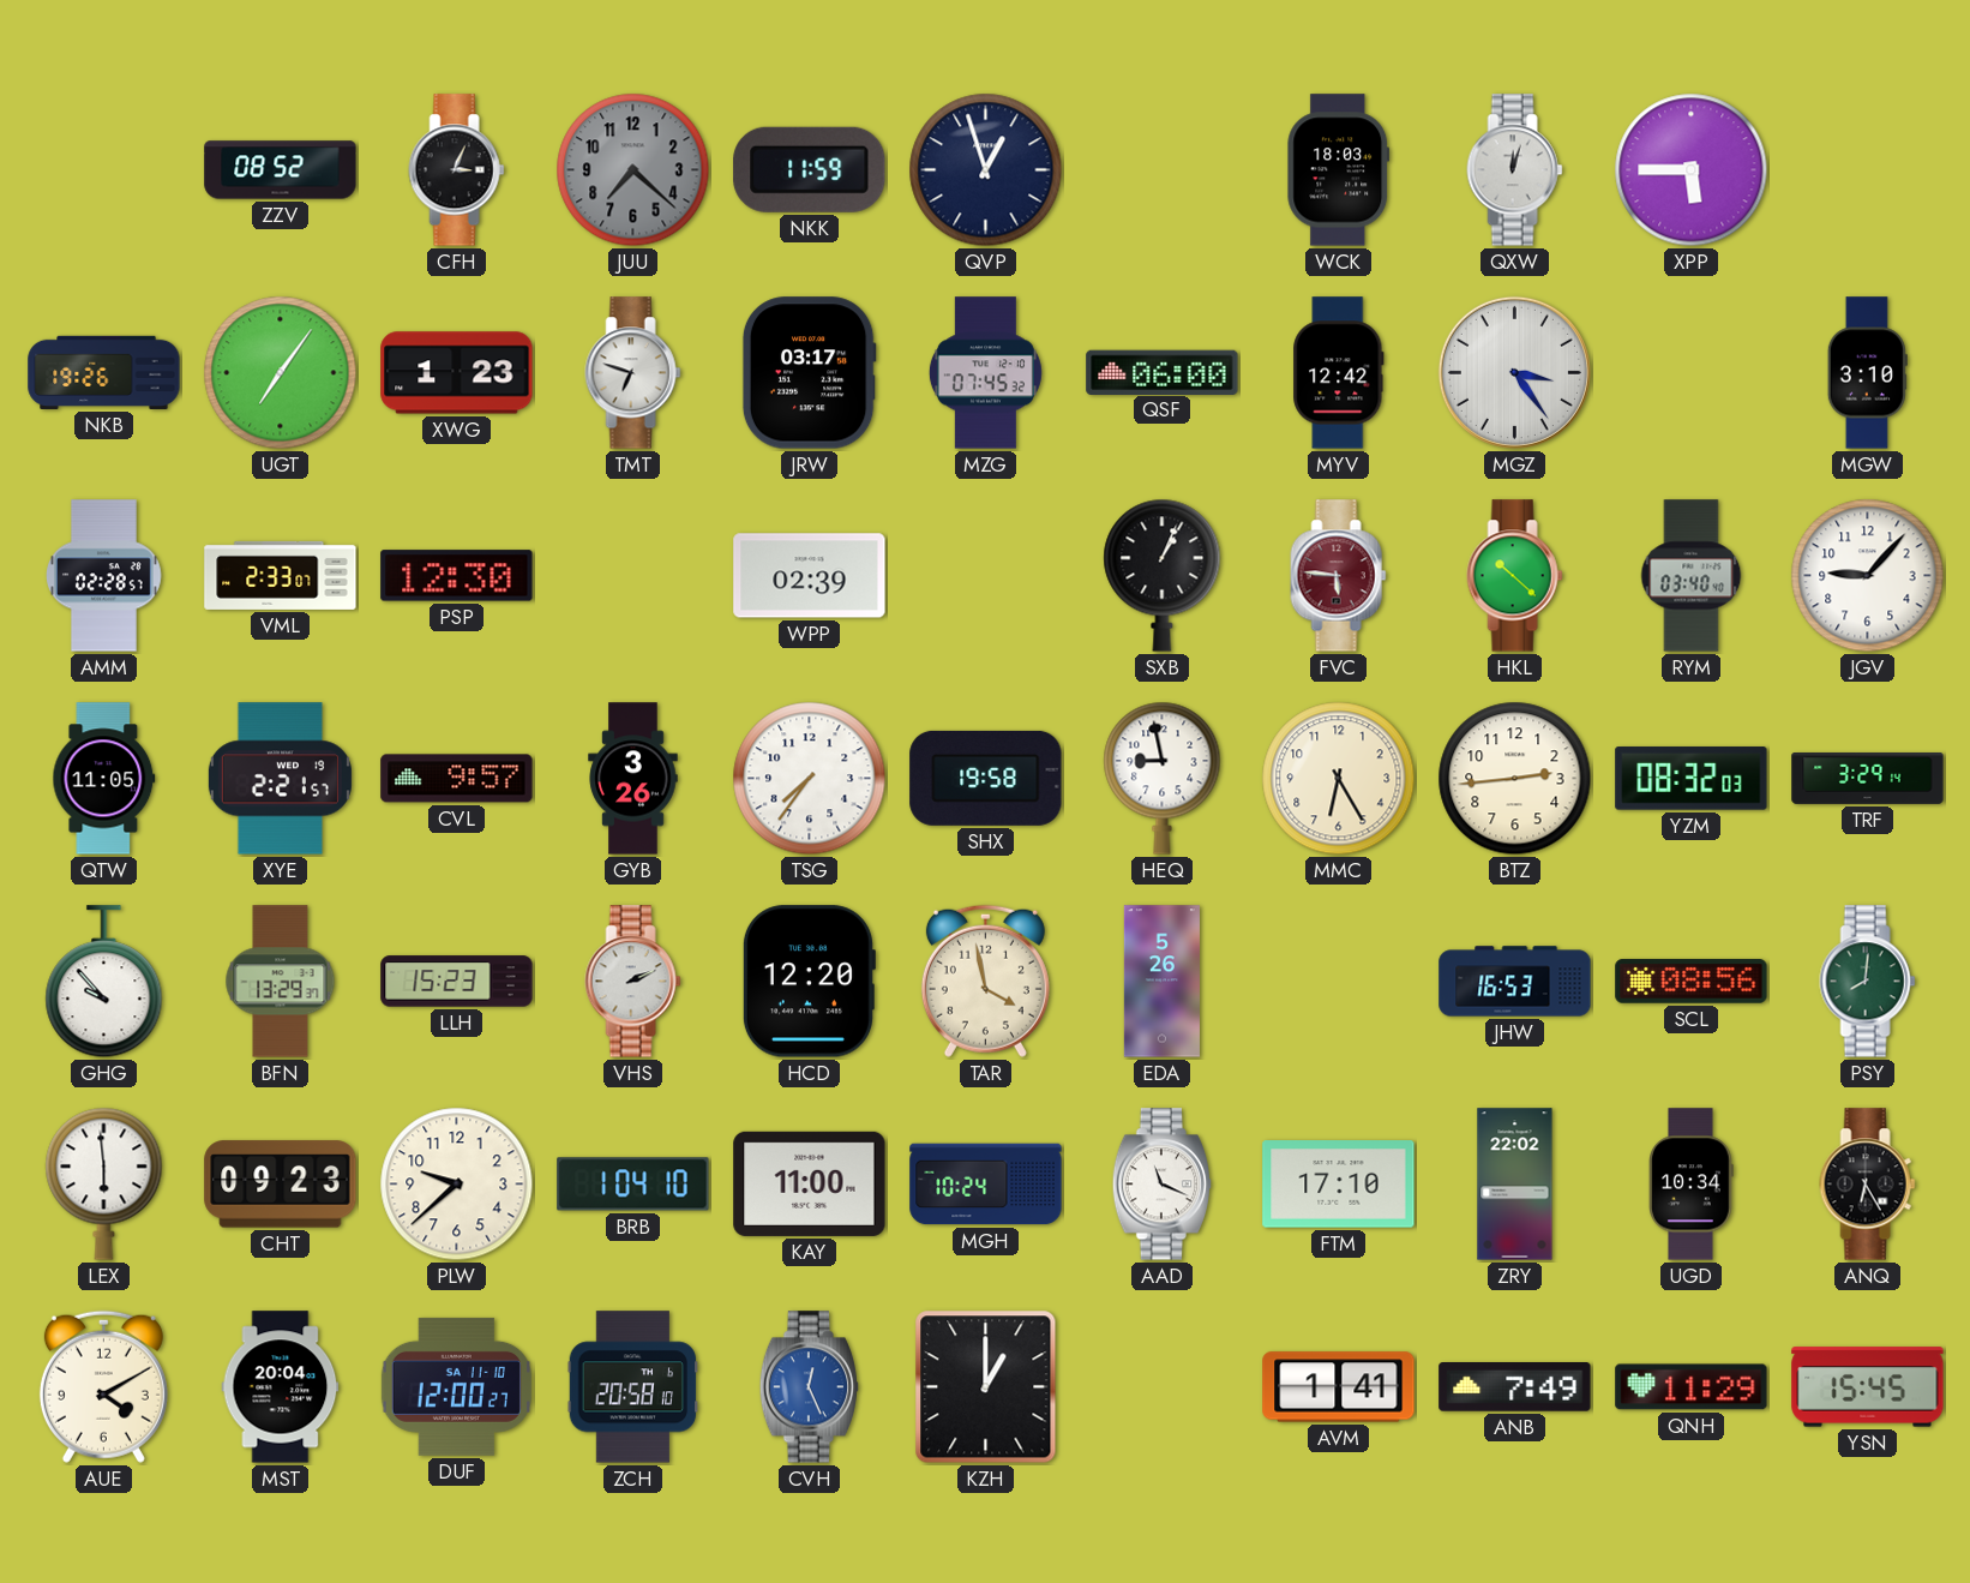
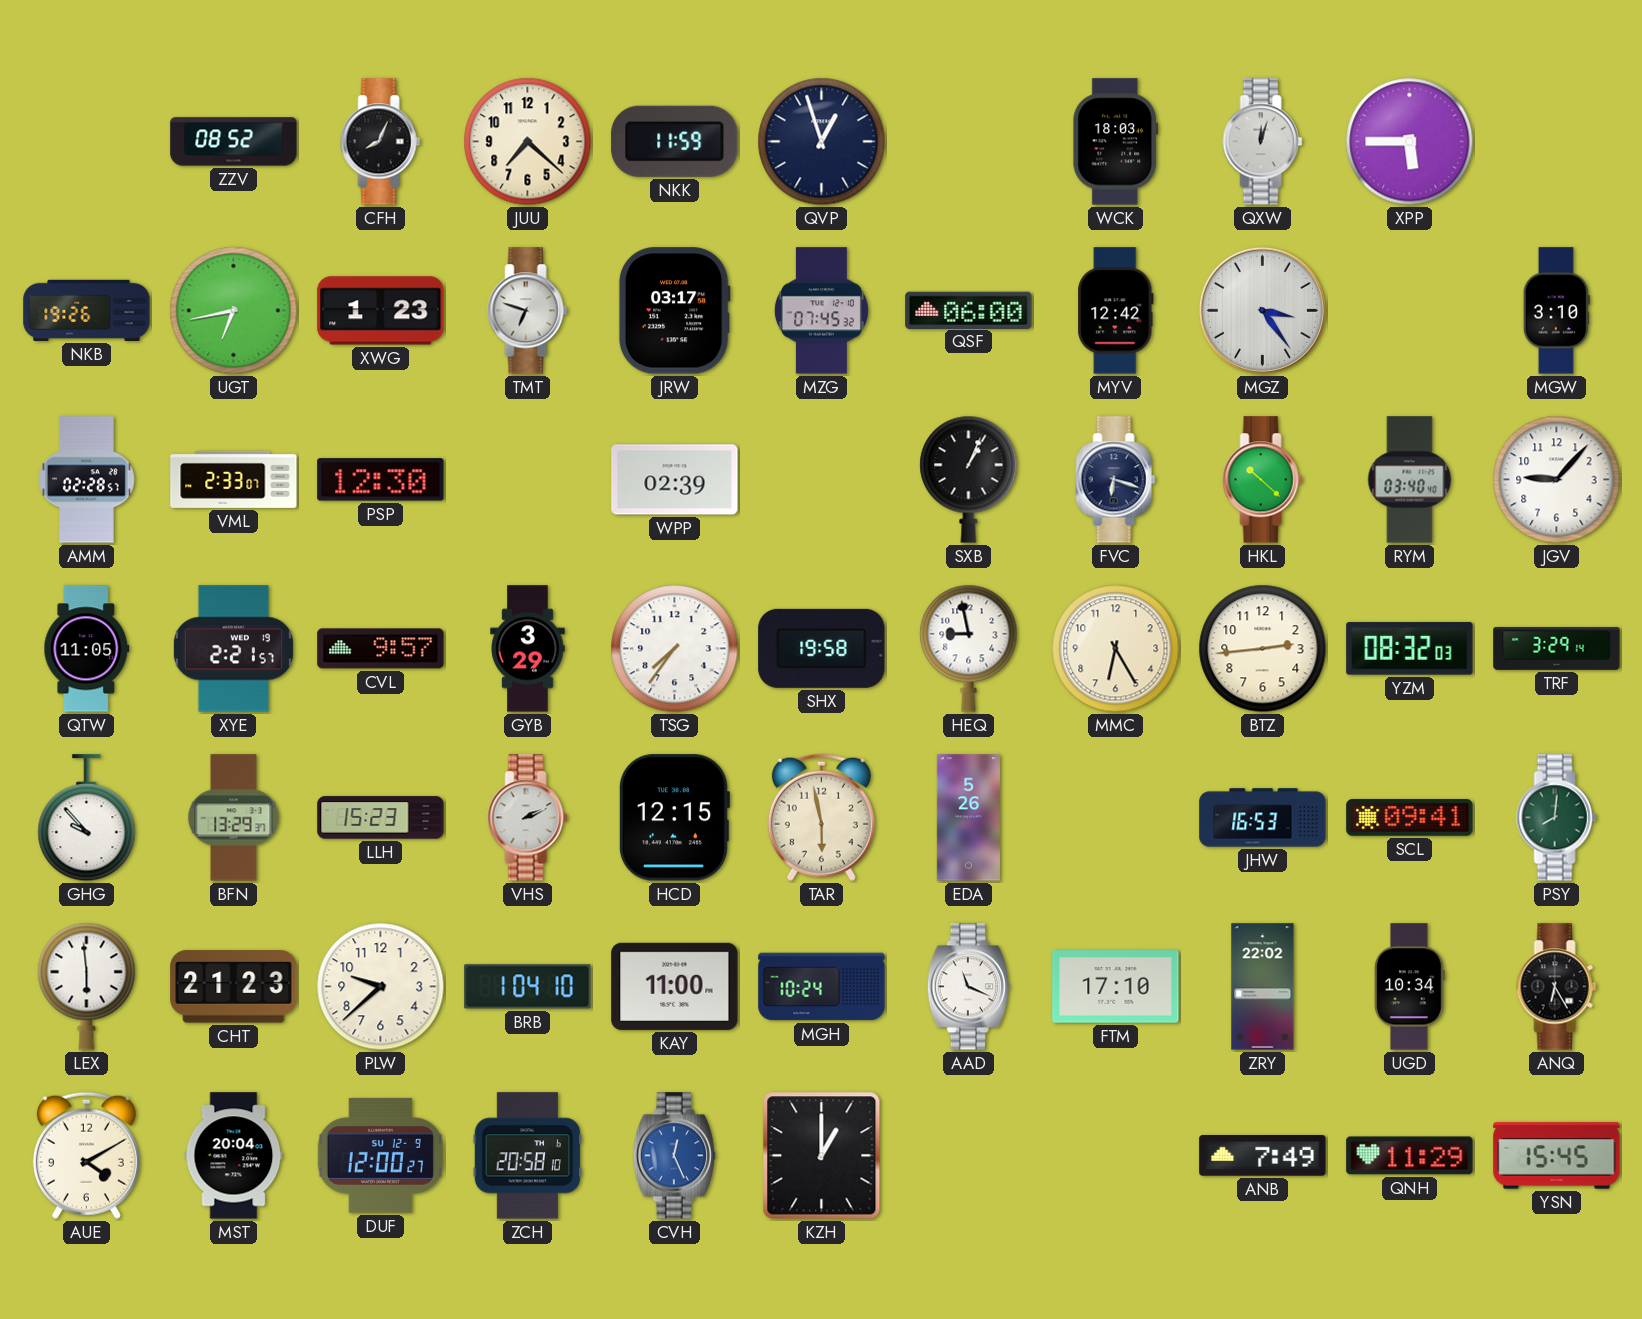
CFH: 3:04 -> 8:04 (381, 142)
JUU dial: grey -> cream (528, 142)
UGT: 7:06 -> 6:43 (234, 311)
FVC: 5:46 -> 6:18 (1116, 480)
FVC dial: burgundy -> navy (1116, 480)
GYB: 3:26 -> 3:29 (528, 649)
HCD: 12:20 -> 12:15 (674, 818)
TAR: 3:58 -> 5:58 (821, 817)
SCL: 08:56 -> 09:41 (1410, 818)
CHT: 09:23 -> 21:23 (234, 987)
DUF date: SA 11-10 -> SU 12-9 (380, 1155)
AVM: 1:41 -> none (1339, 1387)
